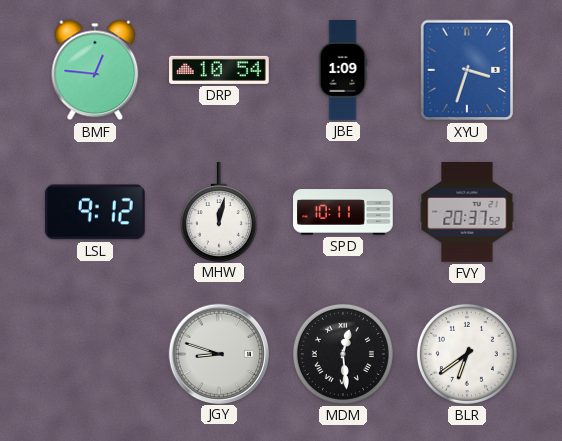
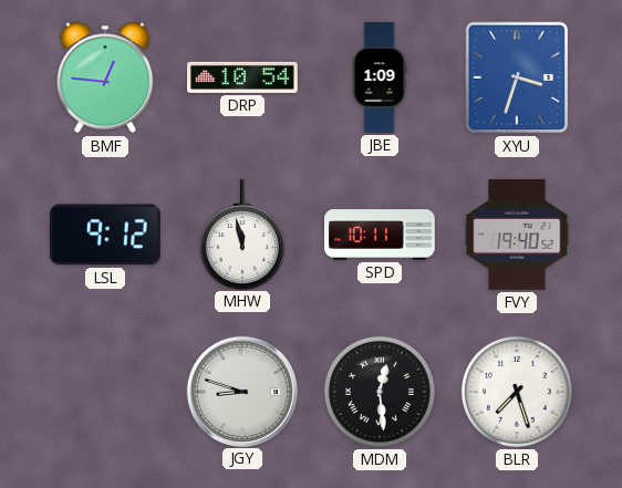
MHW: 12:02 -> 11:58 (242, 235)
FVY: 20:37 -> 19:40 (517, 236)
BLR: 6:39 -> 7:27 (517, 392)
